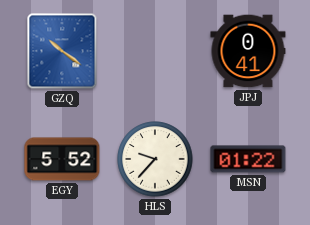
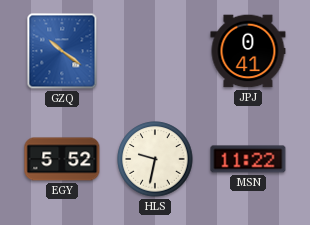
HLS: 9:37 -> 9:32 (155, 159)
MSN: 01:22 -> 11:22 (248, 159)
